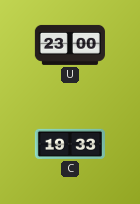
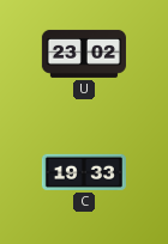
U: 23:00 -> 23:02 (84, 54)
